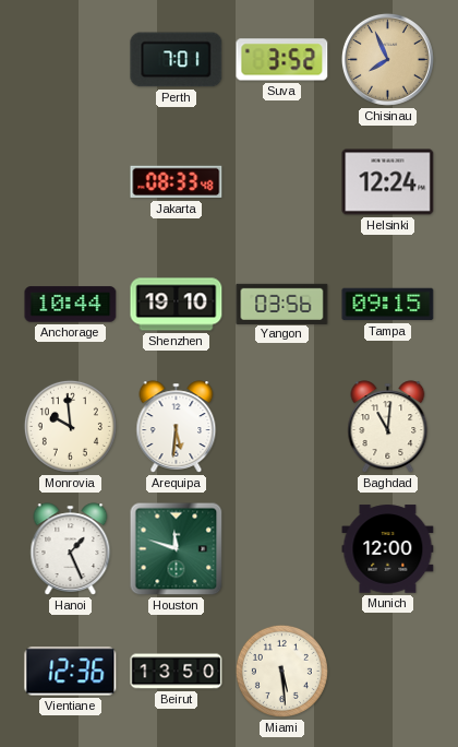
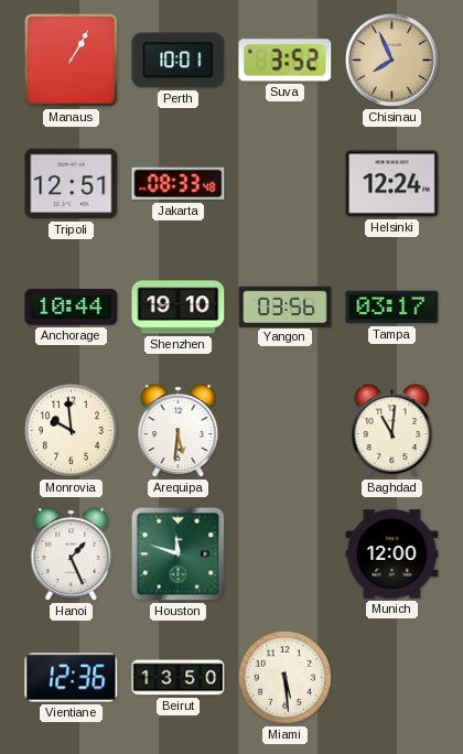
Manaus: none -> 1:05 (72, 61)
Perth: 7:01 -> 10:01 (179, 61)
Tripoli: none -> 12:51 (72, 184)
Tampa: 09:15 -> 03:17 (392, 308)
